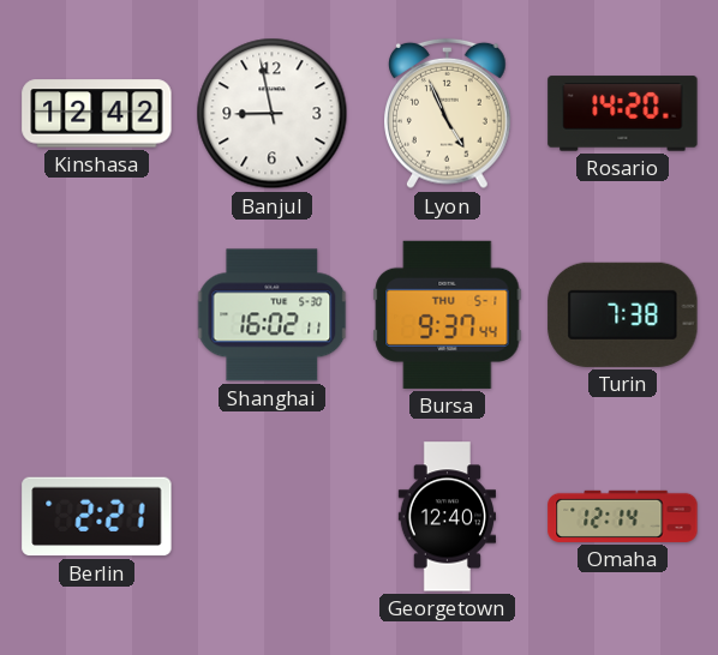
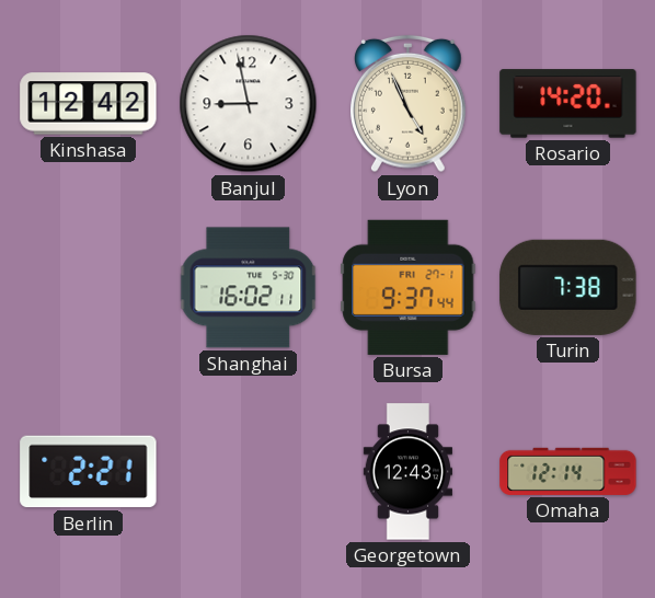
Bursa date: THU 5-1 -> FRI 27-1 (409, 287)
Georgetown: 12:40 -> 12:43 (407, 472)
